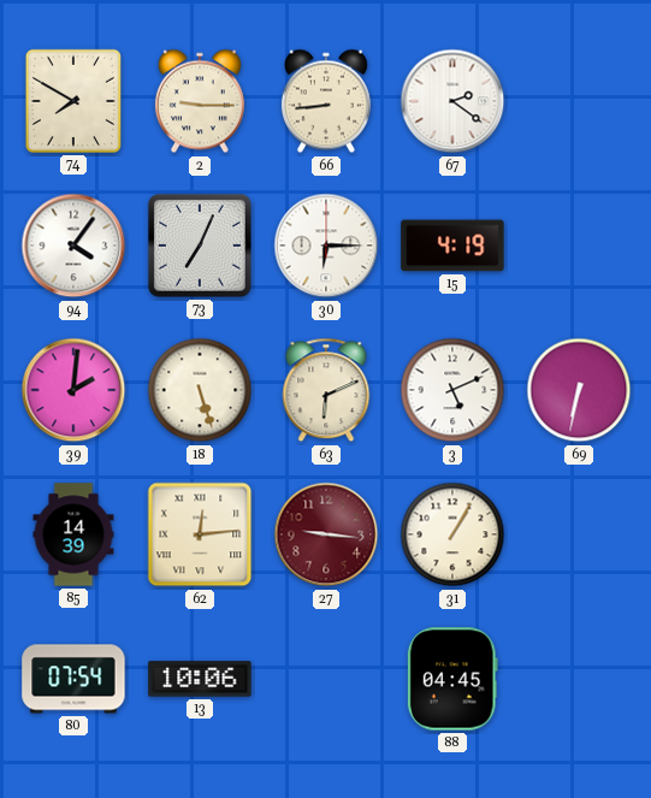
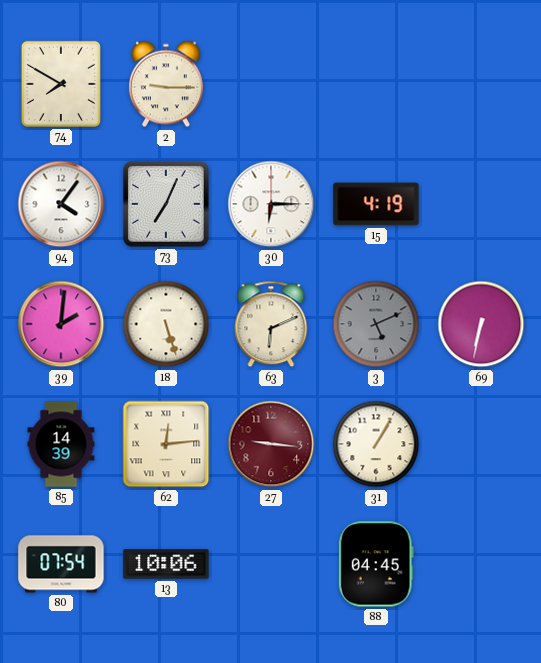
66: 8:44 -> none (326, 101)
67: 2:21 -> none (452, 101)
3 dial: white -> grey (376, 324)
